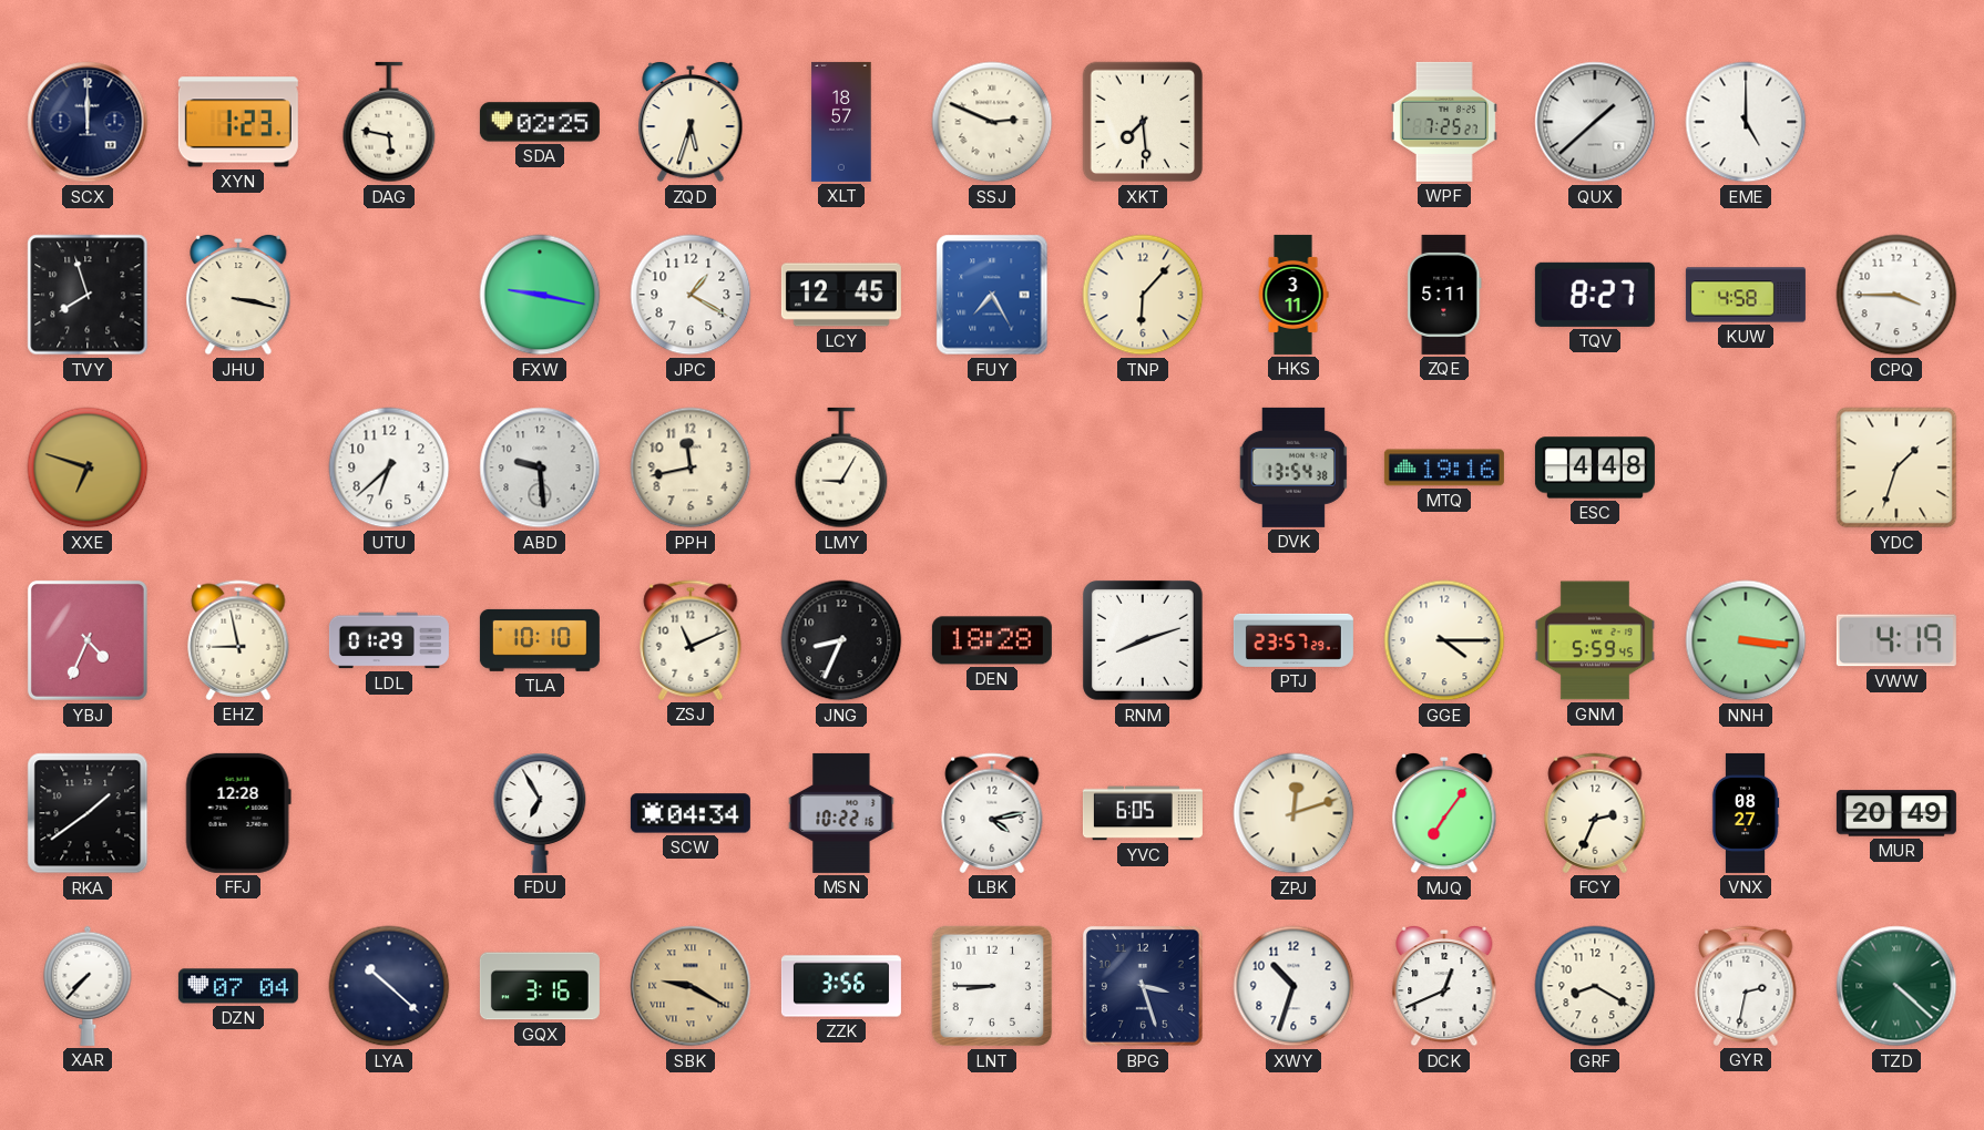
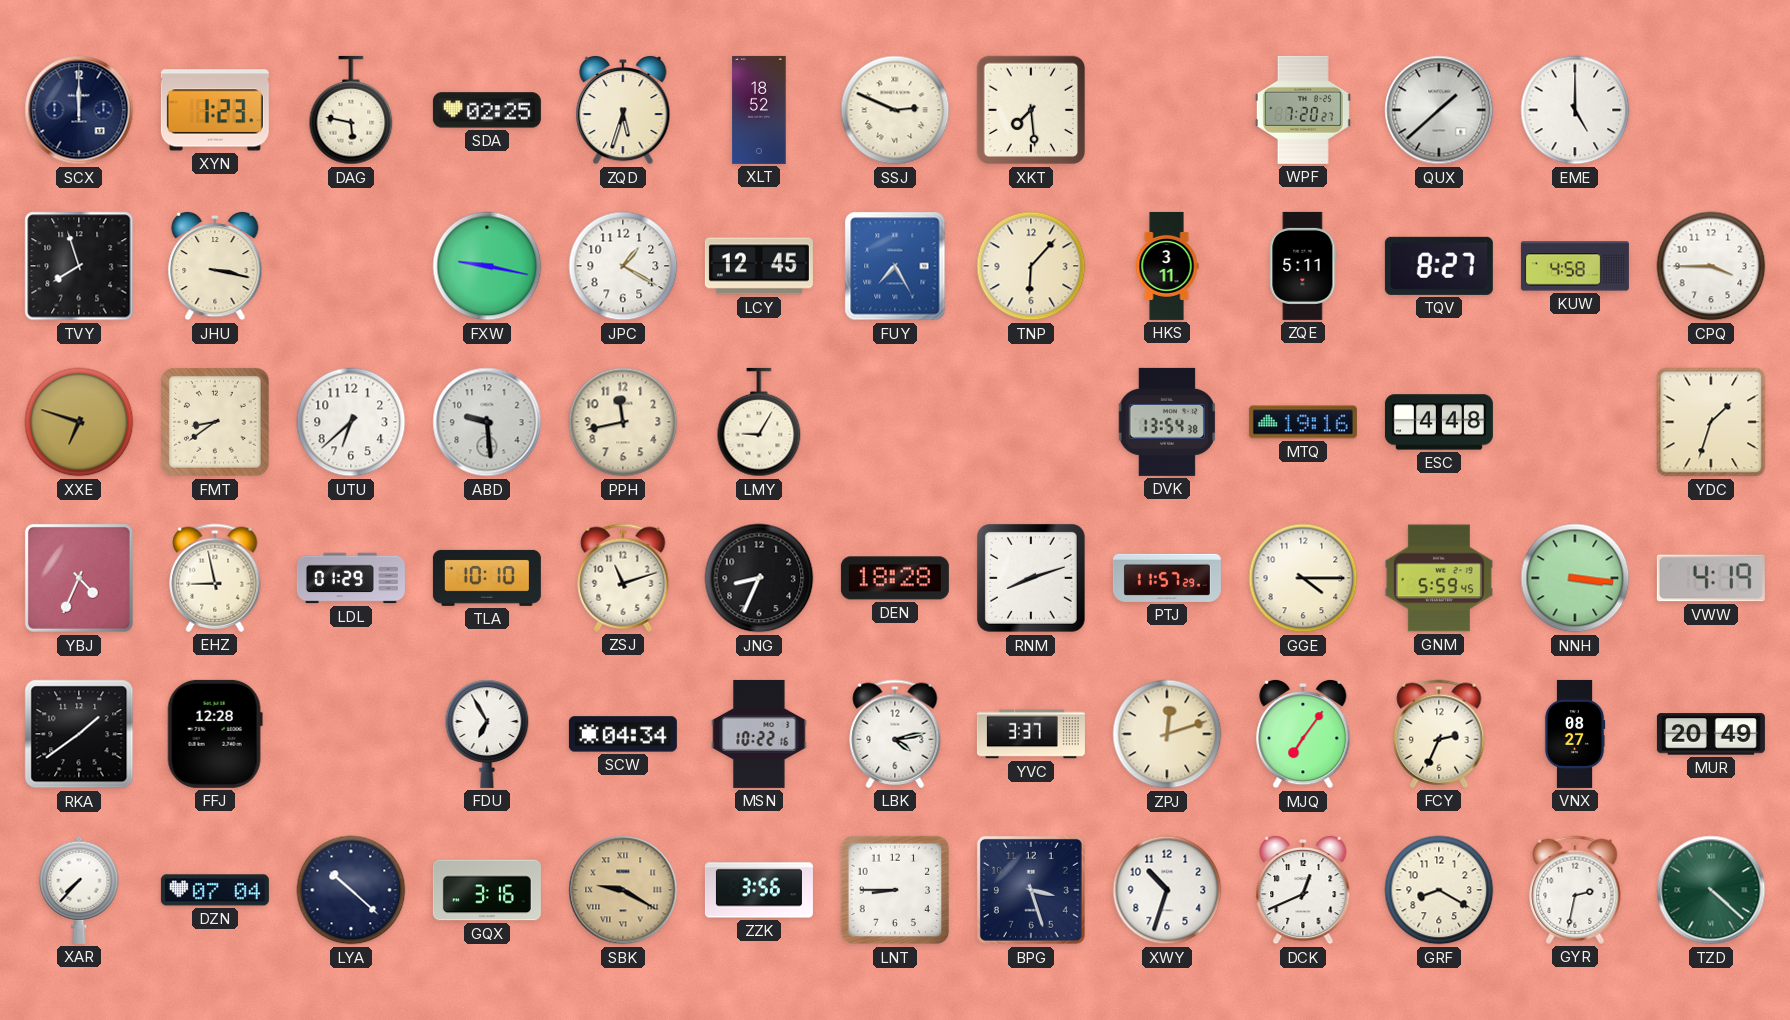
XLT: 18:57 -> 18:52 (759, 110)
WPF: 7:25 -> 7:20 (1303, 110)
FMT: none -> 8:39 (215, 422)
ZSJ: 11:11 -> 11:12 (623, 578)
PTJ: 23:57 -> 11:57 (1167, 578)
YVC: 6:05 -> 3:37 (1031, 734)
